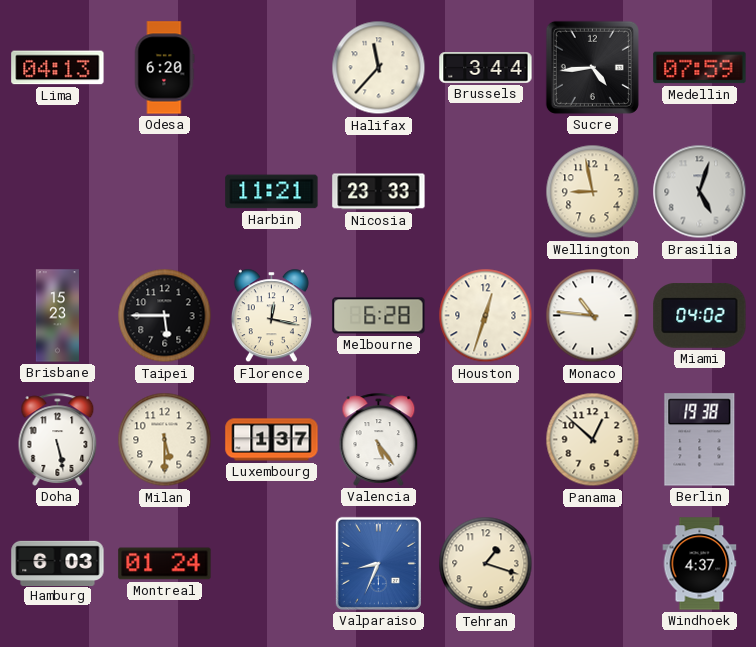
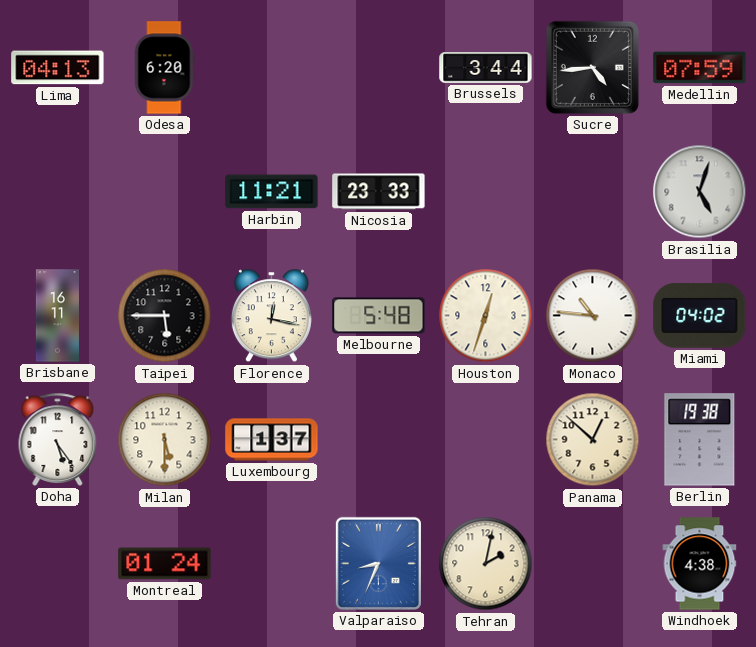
Halifax: 11:37 -> none (379, 68)
Wellington: 8:58 -> none (593, 192)
Brisbane: 15:23 -> 16:11 (57, 316)
Melbourne: 6:28 -> 5:48 (379, 316)
Doha: 5:28 -> 5:24 (58, 439)
Valencia: 5:24 -> none (379, 439)
Hamburg: 6:03 -> none (58, 563)
Tehran: 1:18 -> 2:02 (486, 564)
Windhoek: 4:37 -> 4:38 (700, 564)
